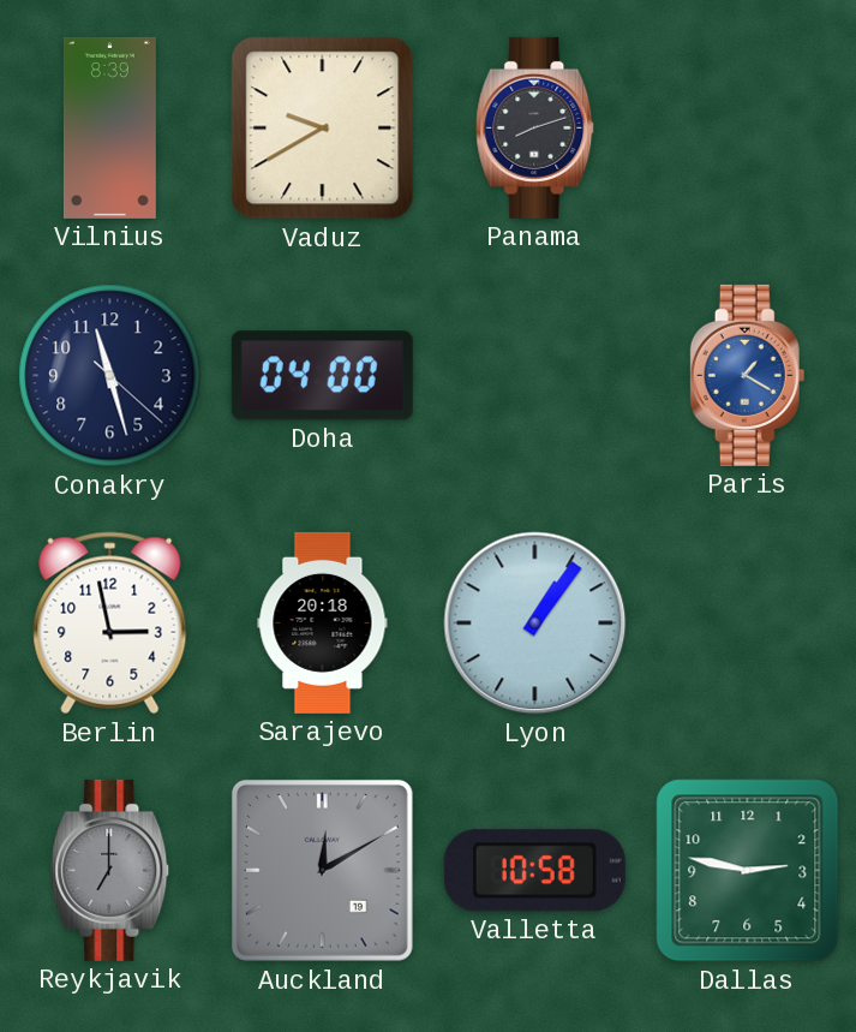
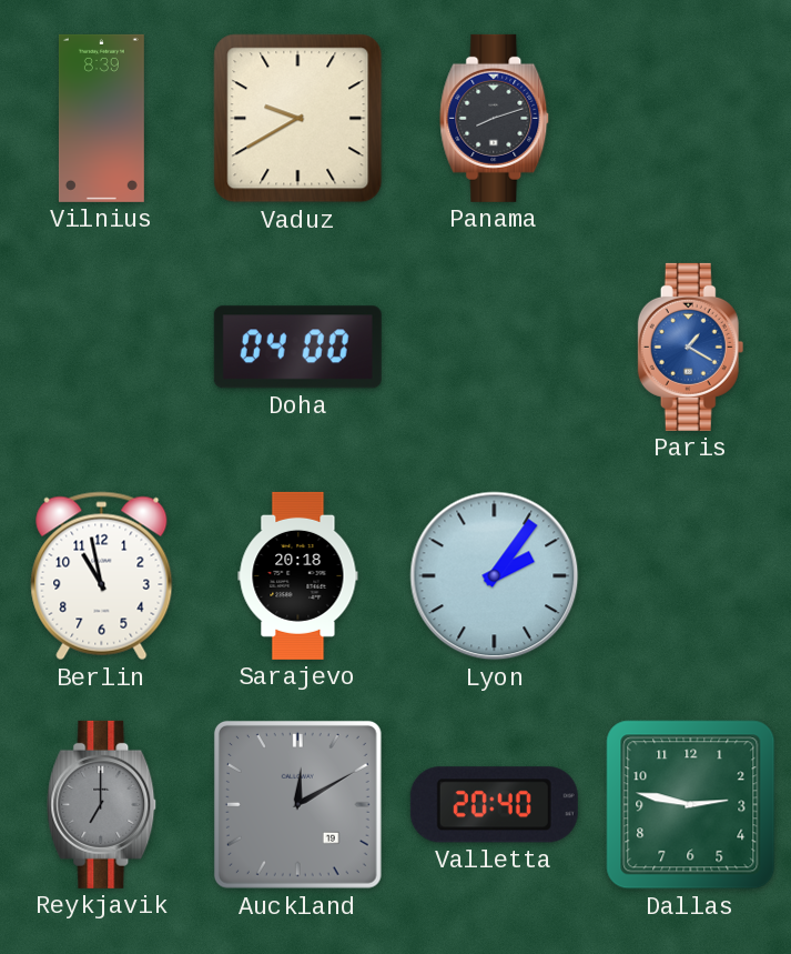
Conakry: 11:27 -> none (110, 376)
Berlin: 2:58 -> 10:58 (102, 576)
Lyon: 1:06 -> 2:06 (495, 576)
Valletta: 10:58 -> 20:40 (494, 805)
